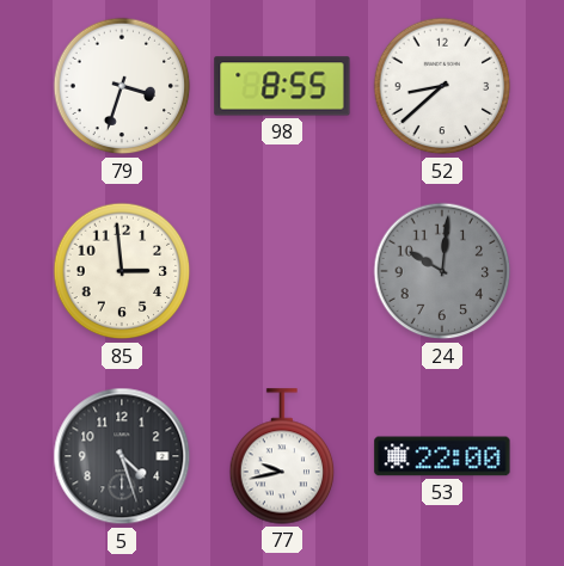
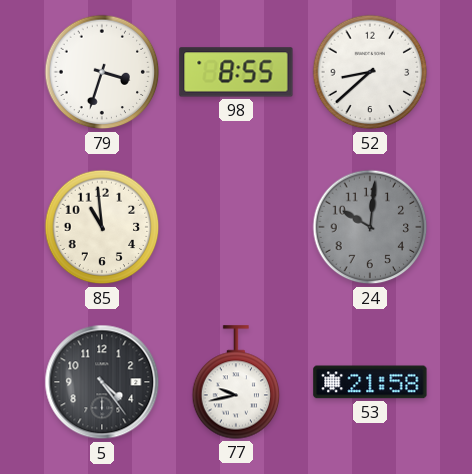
85: 2:59 -> 10:59 (102, 227)
5: 4:27 -> 4:24 (102, 382)
53: 22:00 -> 21:58 (370, 382)
